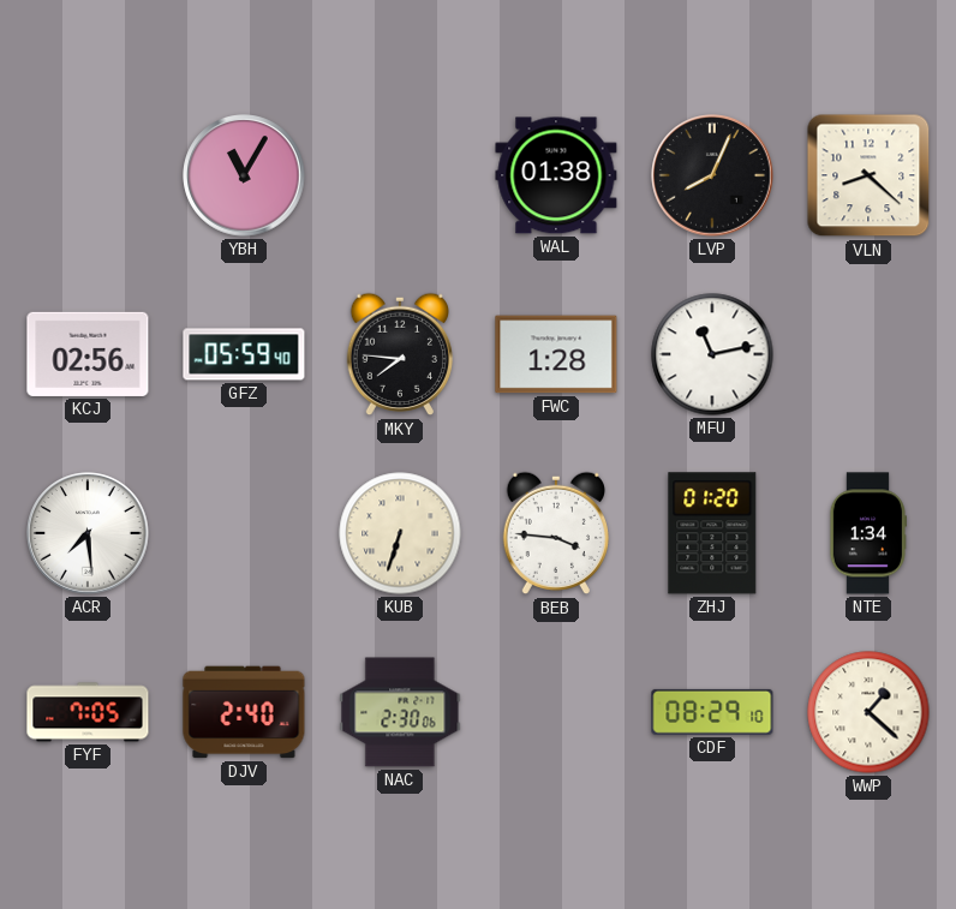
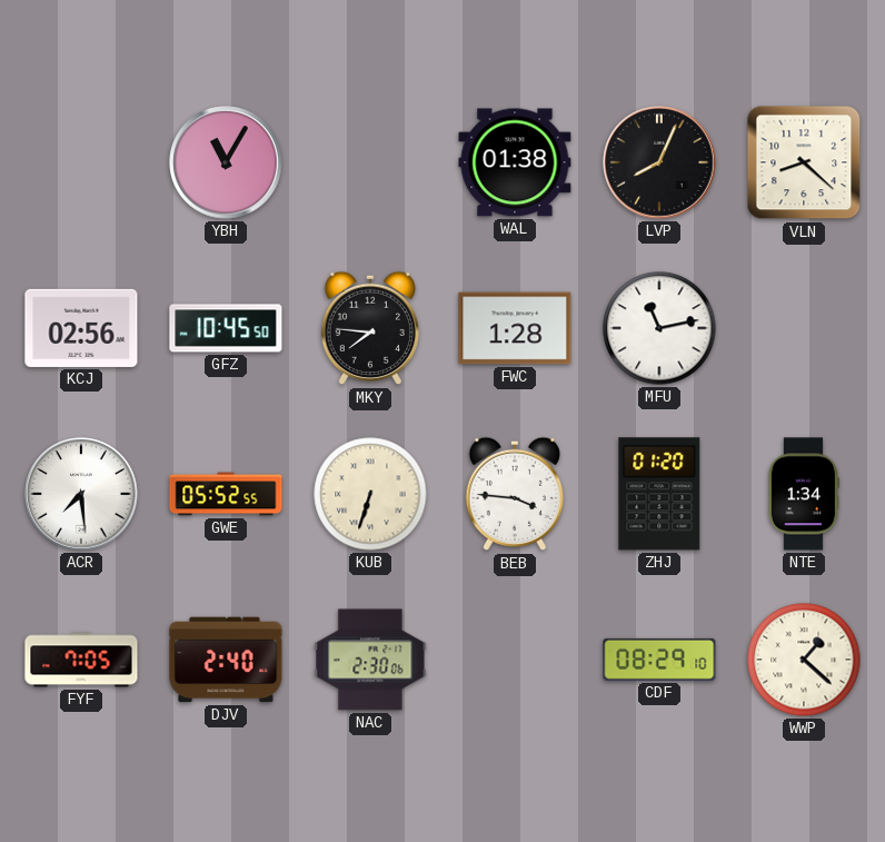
GFZ: 05:59 -> 10:45 (226, 328)
GWE: none -> 05:52 (226, 494)
